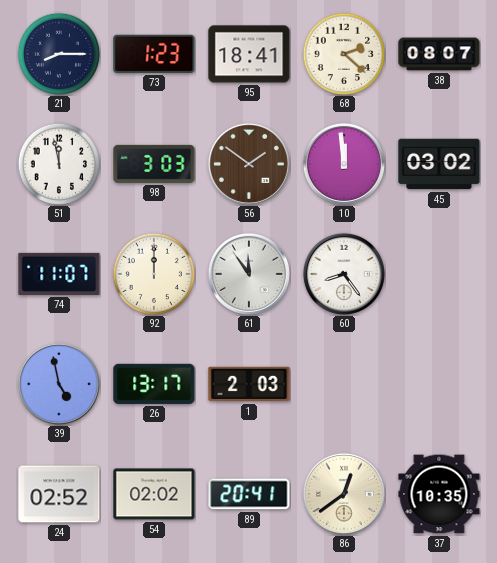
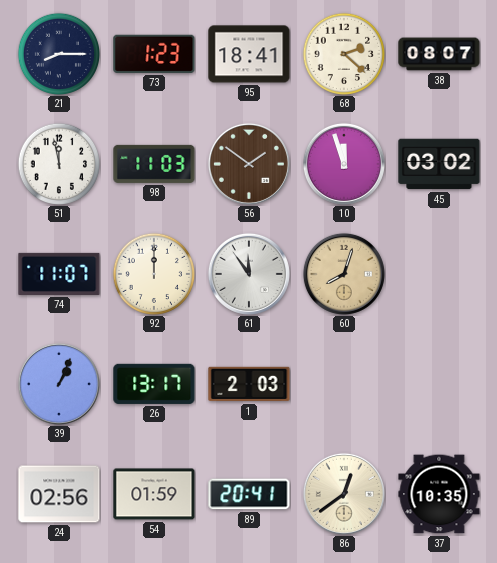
98: 3:03 -> 11:03 (154, 164)
10: 11:59 -> 11:57 (344, 164)
60: 8:24 -> 8:03 (344, 274)
60 dial: white -> champagne (344, 274)
39: 4:58 -> 1:04 (59, 384)
24: 02:52 -> 02:56 (59, 494)
54: 02:02 -> 01:59 (154, 494)
